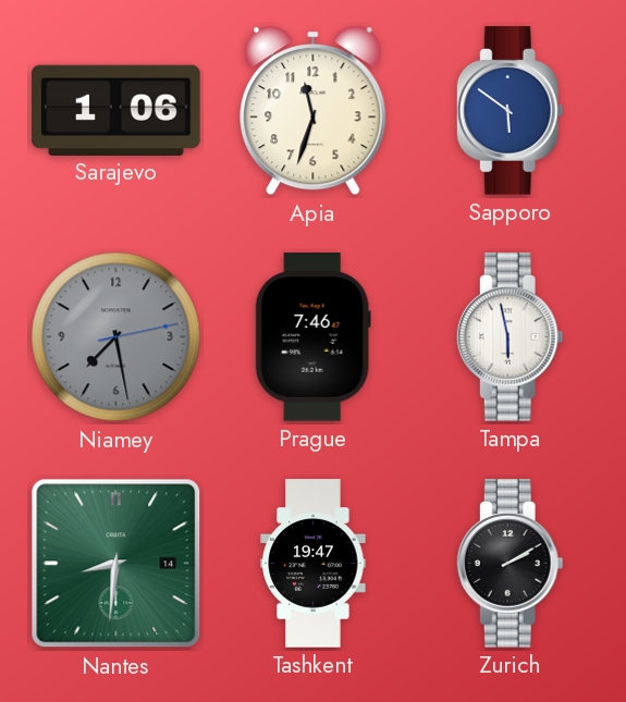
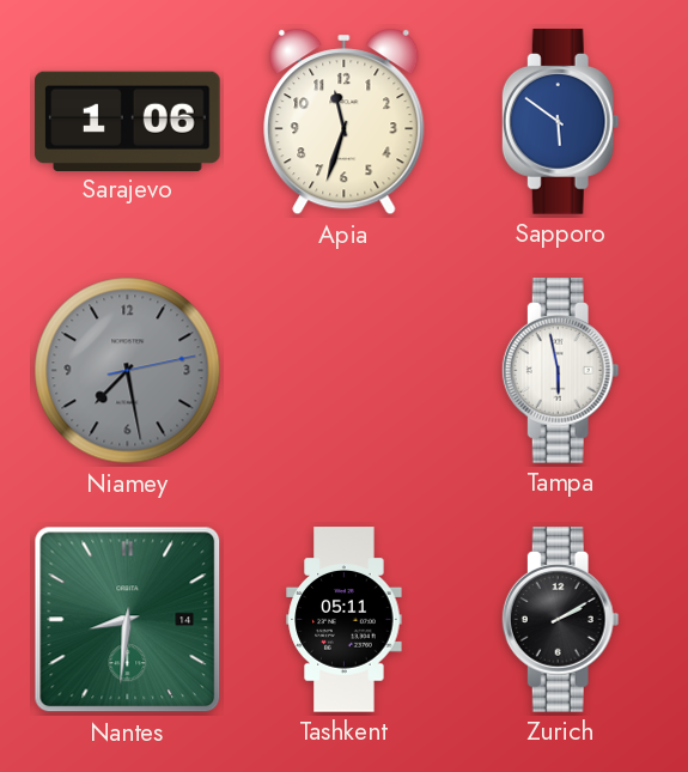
Prague: 7:46 -> none (312, 337)
Tashkent: 19:47 -> 05:11 (345, 620)
